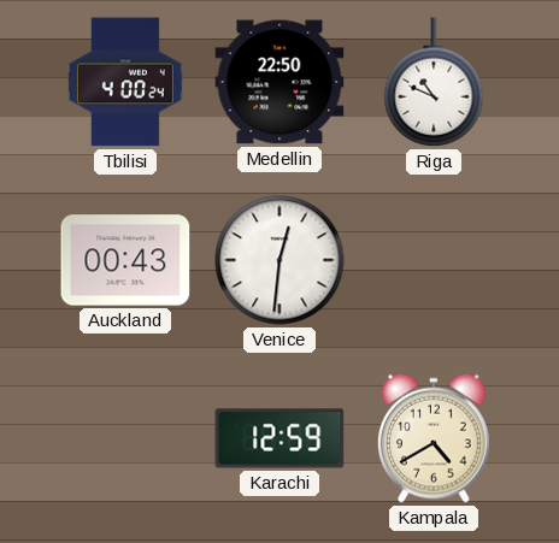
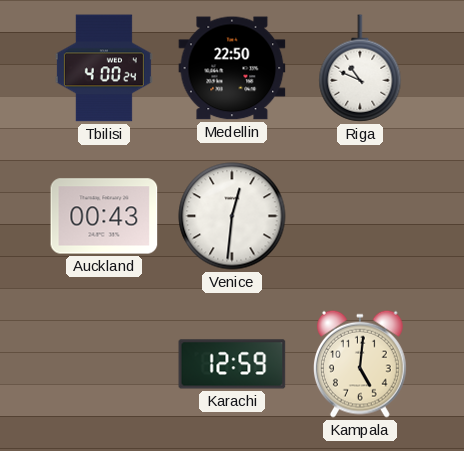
Kampala: 4:40 -> 5:01 (361, 364)
